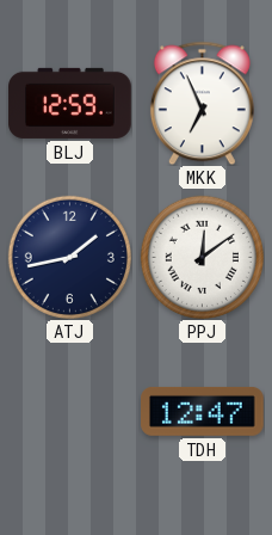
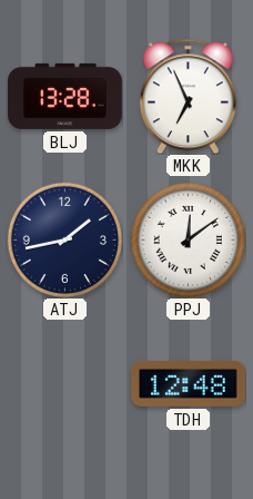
BLJ: 12:59 -> 13:28 (65, 96)
TDH: 12:47 -> 12:48 (189, 383)
